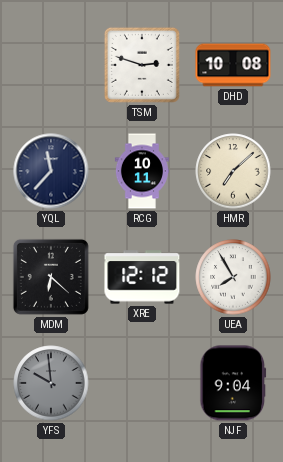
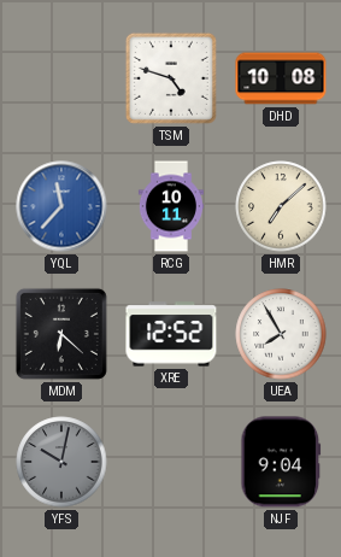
TSM: 2:48 -> 4:48 (171, 78)
YQL dial: navy -> blue (61, 206)
XRE: 12:12 -> 12:52 (171, 334)
YFS: 9:59 -> 10:02 (61, 462)
